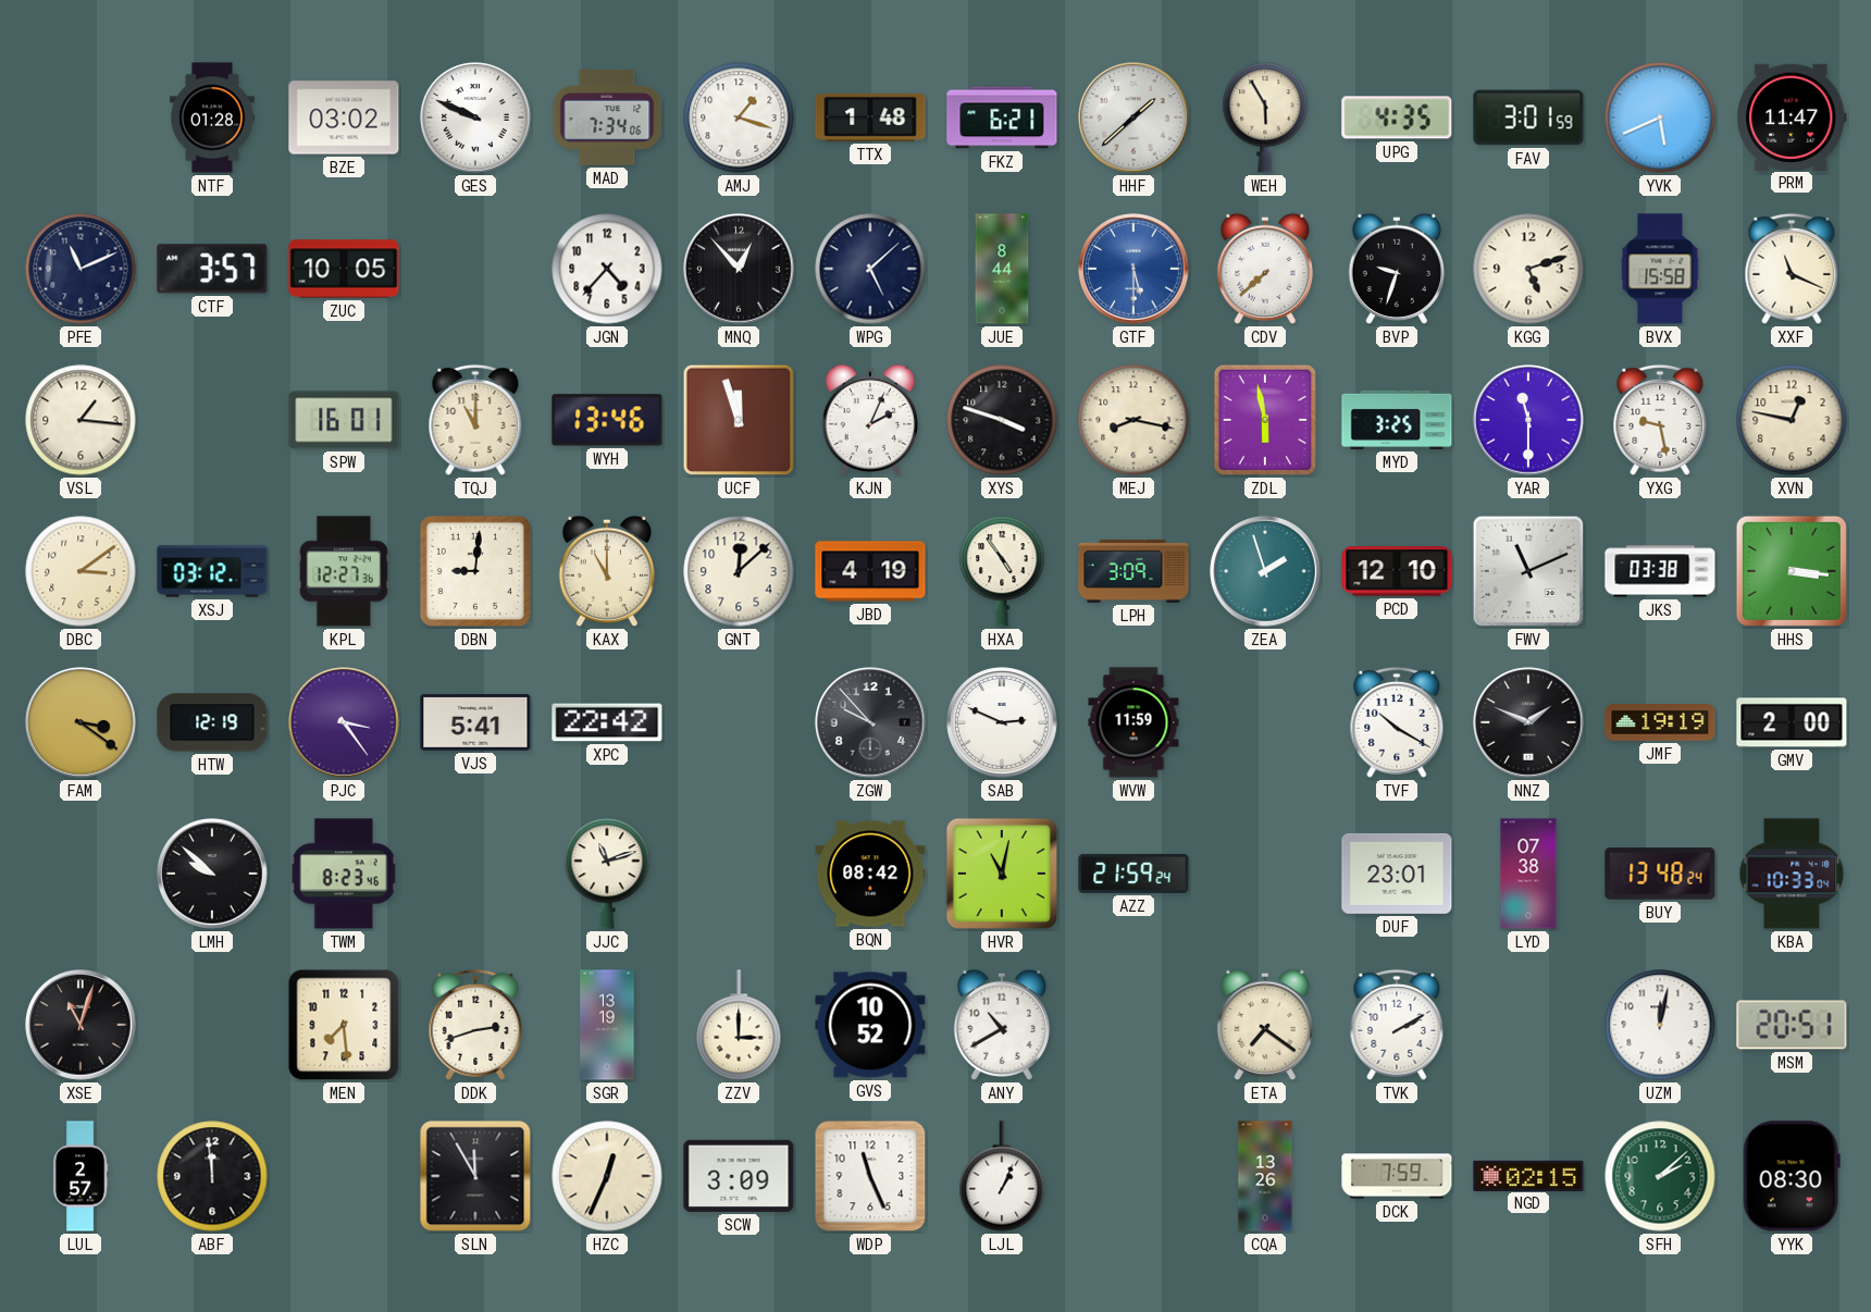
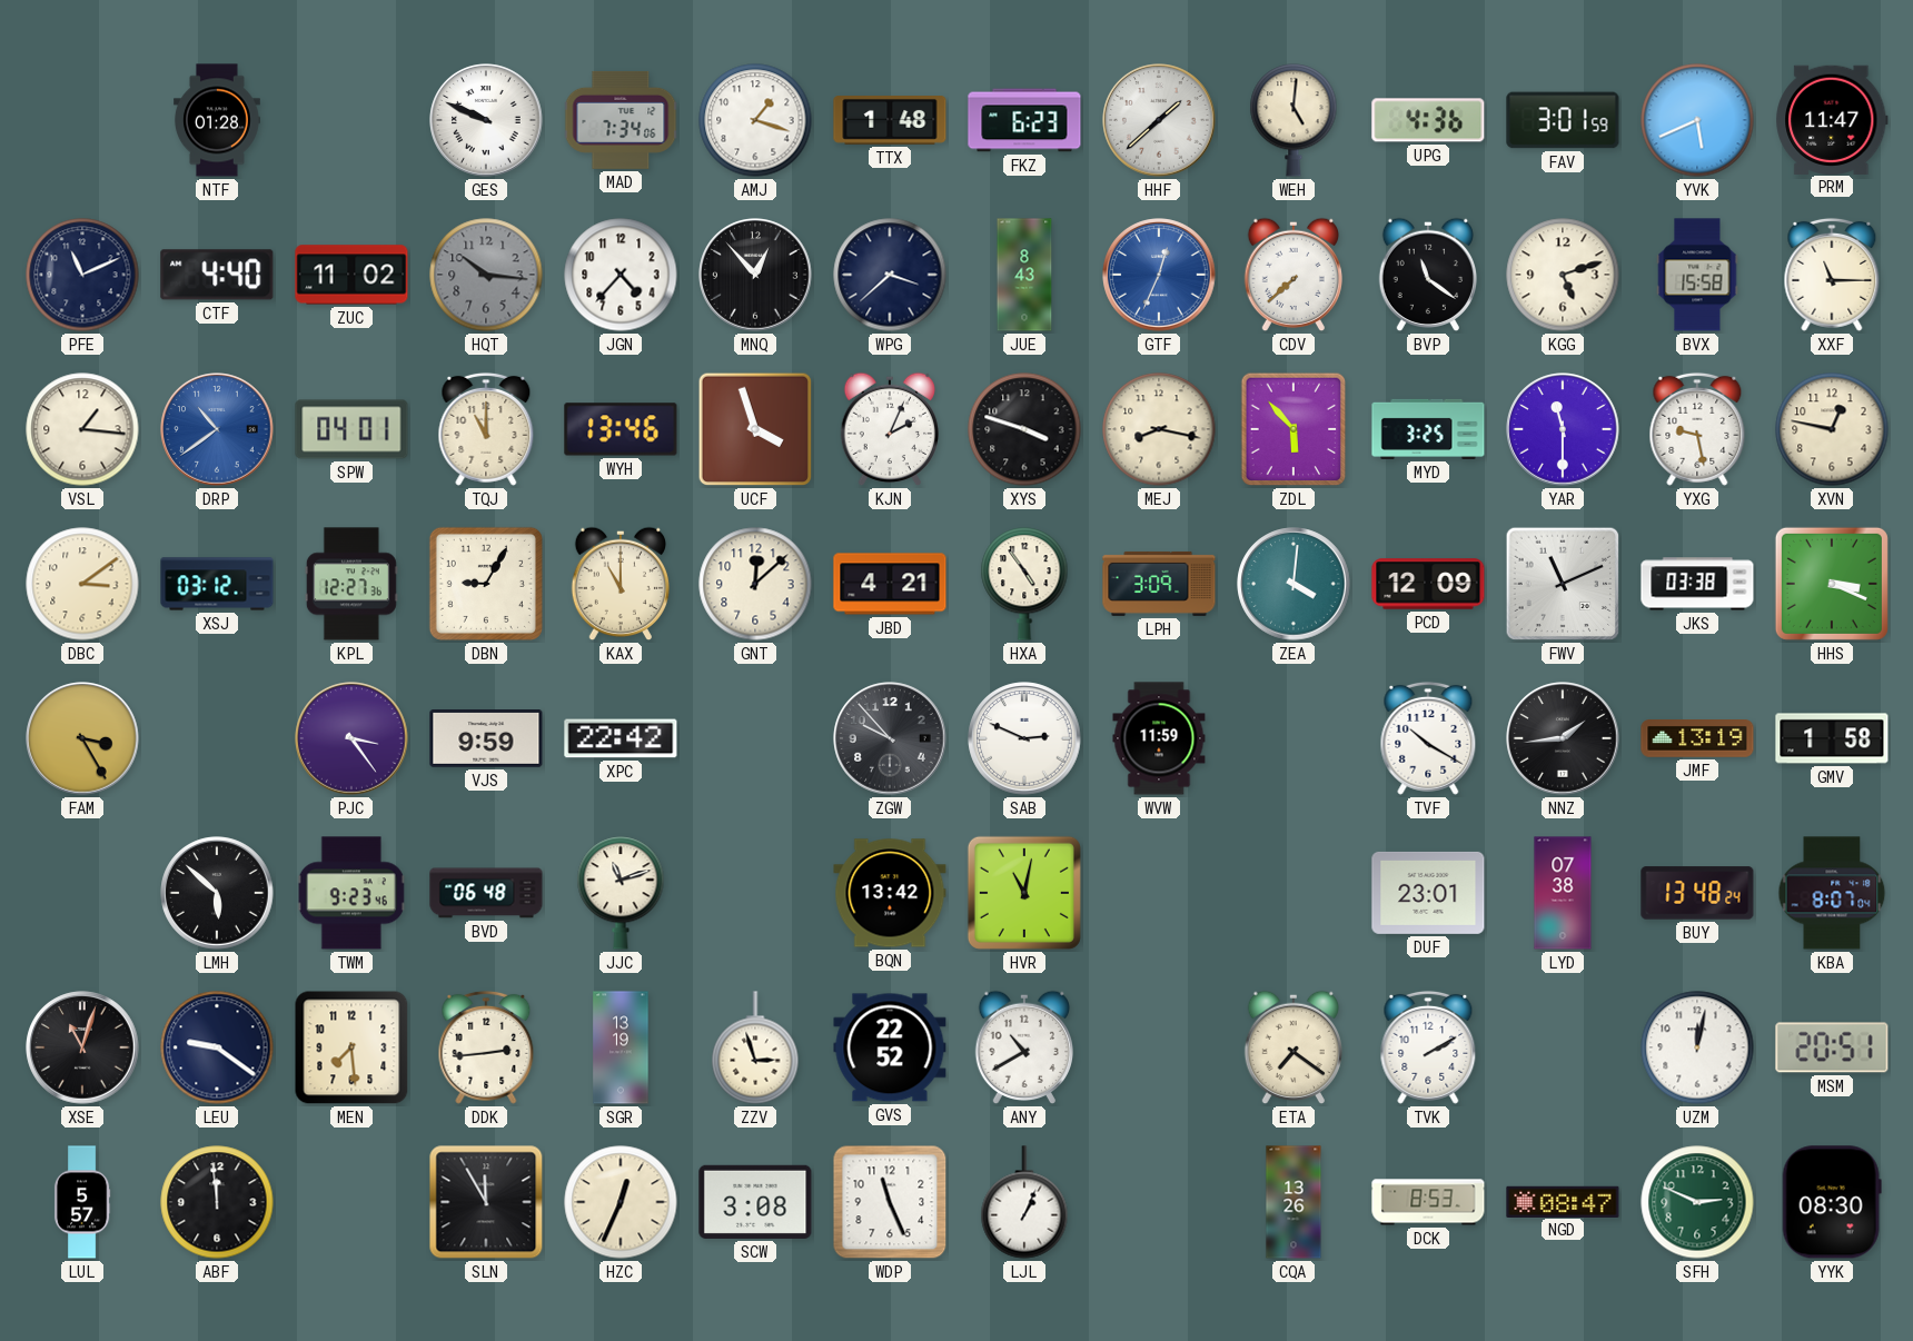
BZE: 03:02 -> none (344, 117)
FKZ: 6:21 -> 6:23 (1024, 120)
WEH: 5:55 -> 5:01 (1293, 120)
UPG: 4:35 -> 4:36 (1428, 120)
CTF: 3:57 -> 4:40 (217, 275)
ZUC: 10:05 -> 11:02 (351, 275)
HQT: none -> 10:16 (486, 275)
WPG: 5:08 -> 3:38 (890, 275)
JUE: 8:44 -> 8:43 (1024, 275)
GTF: 5:30 -> 12:34 (1159, 275)
BVP: 9:33 -> 11:21 (1427, 275)
XXF: 11:19 -> 11:15 (1832, 275)
DRP: none -> 10:39 (217, 429)
SPW: 16:01 -> 04:01 (351, 429)
UCF: 11:57 -> 3:57 (755, 429)
ZDL: 5:58 -> 5:53 (1293, 429)
DBN: 9:01 -> 9:05 (486, 584)
JBD: 4:19 -> 4:21 (890, 584)
ZEA: 1:57 -> 4:01 (1293, 584)
PCD: 12:10 -> 12:09 (1428, 584)
HHS: 3:16 -> 3:19 (1832, 584)
FAM: 3:21 -> 3:25 (82, 738)
HTW: 12:19 -> none (212, 722)
VJS: 5:41 -> 9:59 (486, 739)
NNZ: 1:49 -> 1:44 (1563, 738)
JMF: 19:19 -> 13:19 (1697, 738)
GMV: 2:00 -> 1:58 (1832, 738)
LMH: 9:52 -> 5:52 (217, 893)
TWM: 8:23 -> 9:23 (351, 893)
BVD: none -> 06:48 (486, 893)
BQN: 08:42 -> 13:42 (890, 893)
AZZ: 21:59 -> none (1133, 874)
KBA: 10:33 -> 8:07 (1832, 893)
LEU: none -> 9:21 (217, 1047)
DDK: 2:42 -> 2:44 (486, 1047)
ZZV: 3:00 -> 2:57 (755, 1047)
GVS: 10:52 -> 22:52 (890, 1047)
LUL: 2:57 -> 5:57 (82, 1202)
SCW: 3:09 -> 3:08 (755, 1202)
DCK: 7:59 -> 8:53 (1428, 1202)
NGD: 02:15 -> 08:47 (1563, 1201)
SFH: 2:08 -> 2:49 (1697, 1202)
